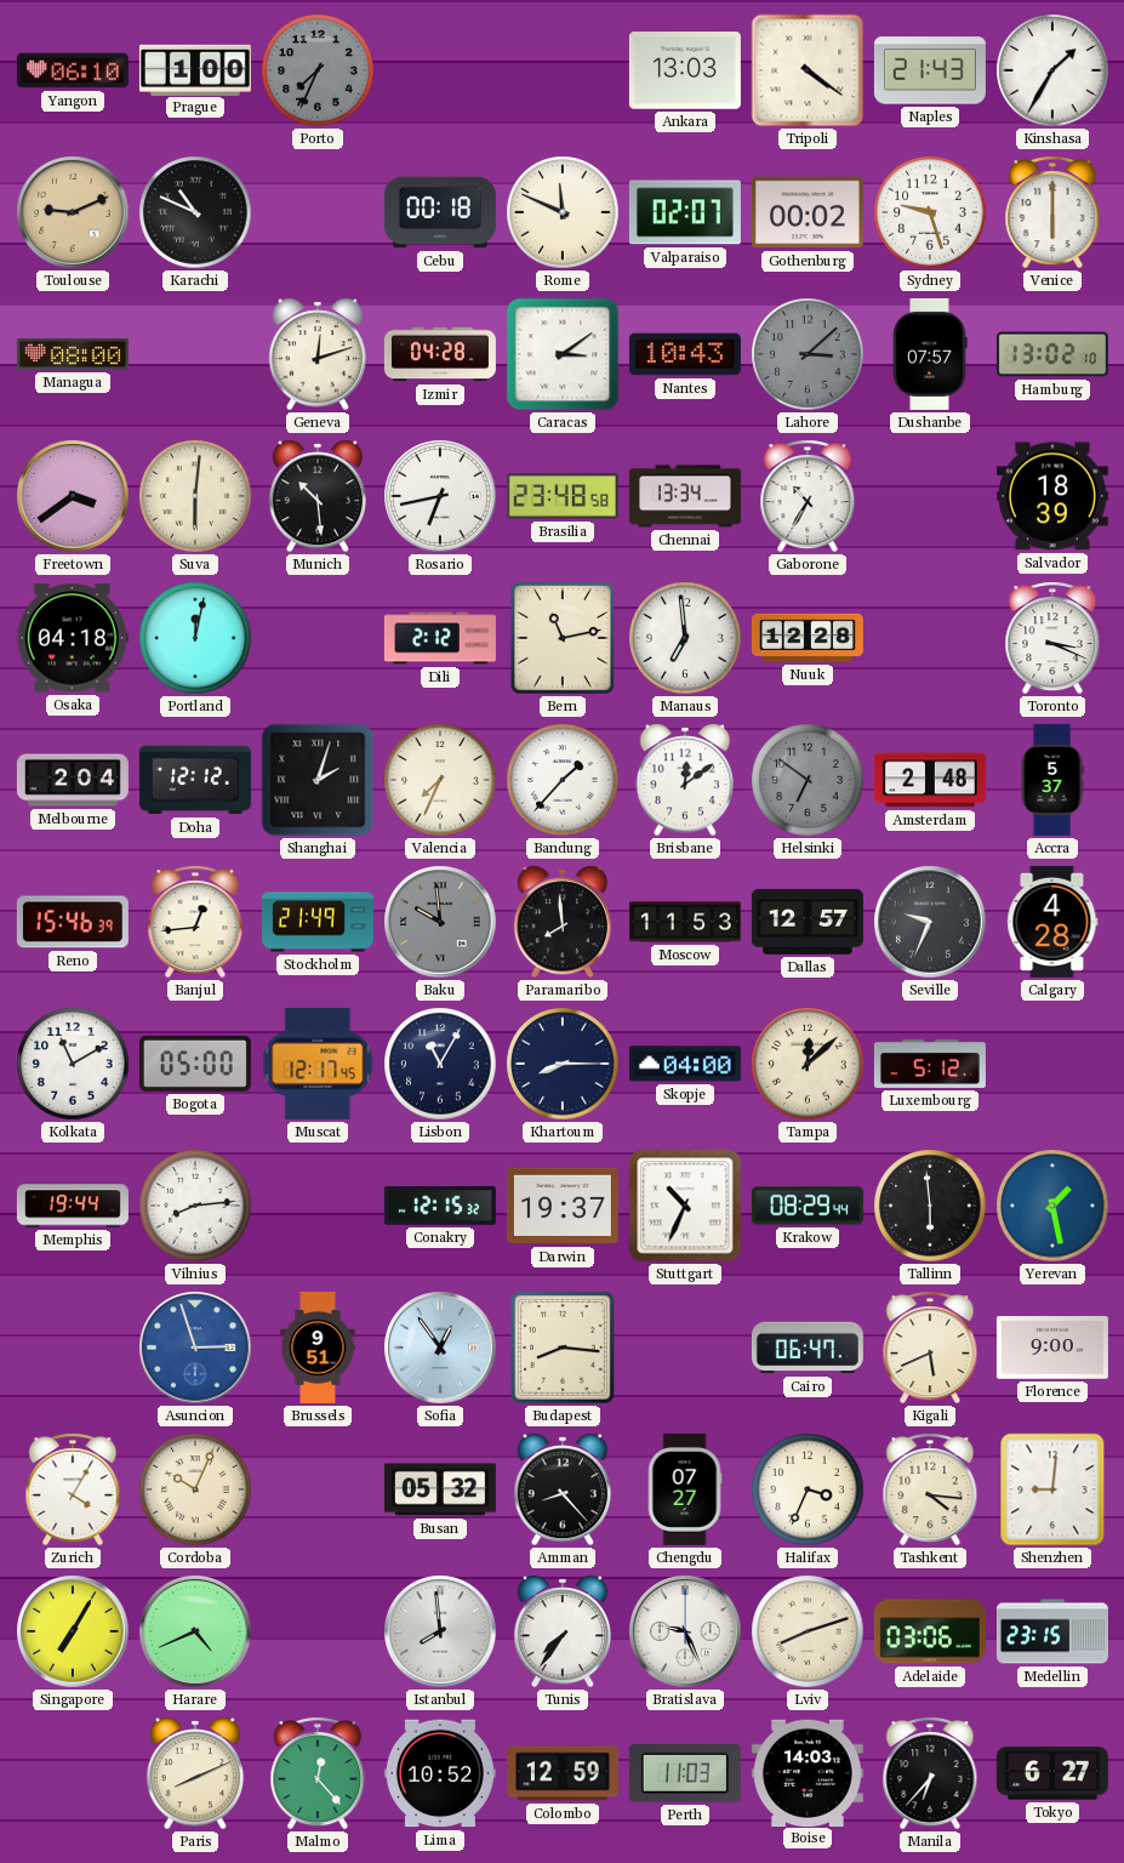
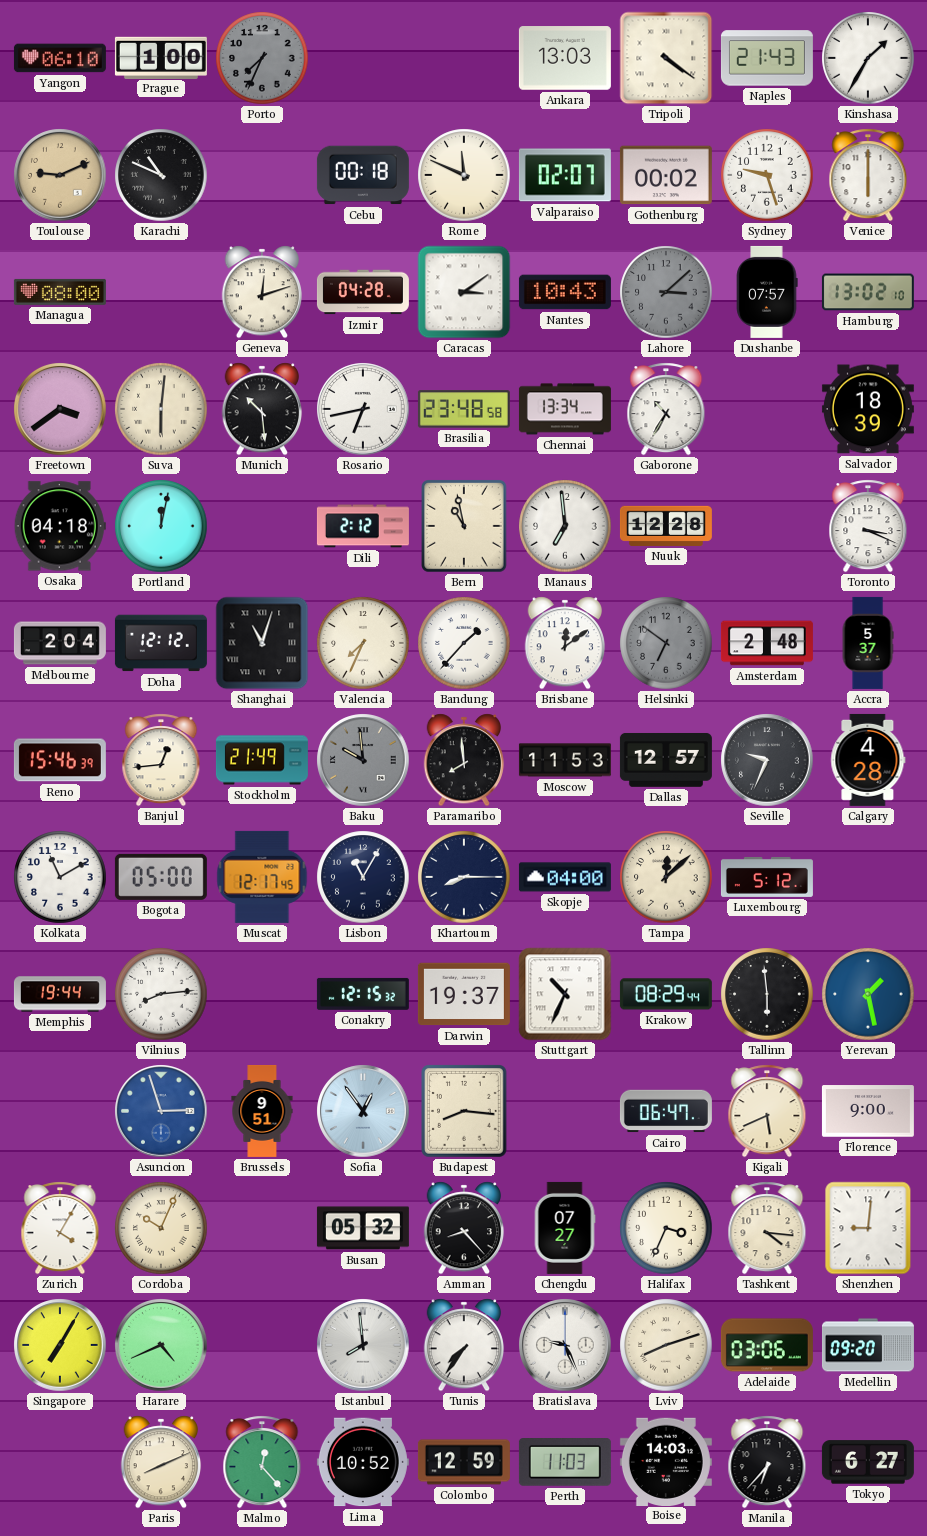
Bern: 11:13 -> 10:58 (465, 527)
Shanghai: 2:03 -> 11:03 (262, 643)
Medellin: 23:15 -> 09:20 (868, 1345)
